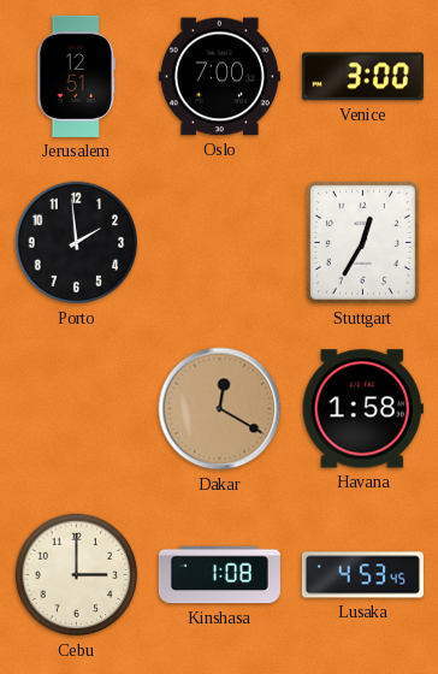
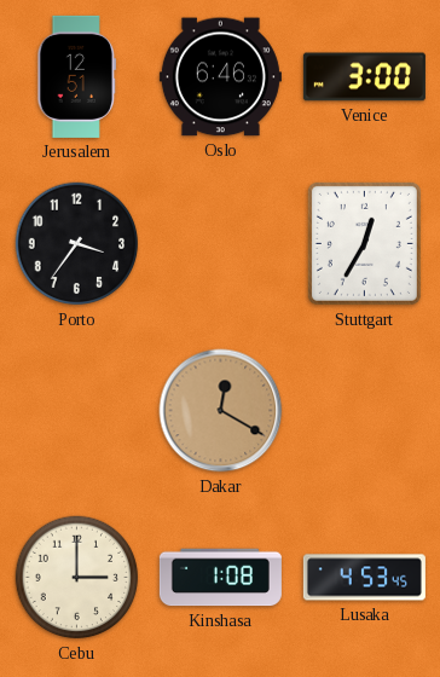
Oslo: 7:00 -> 6:46 (220, 77)
Porto: 1:59 -> 3:36 (77, 244)
Havana: 1:58 -> none (362, 409)
